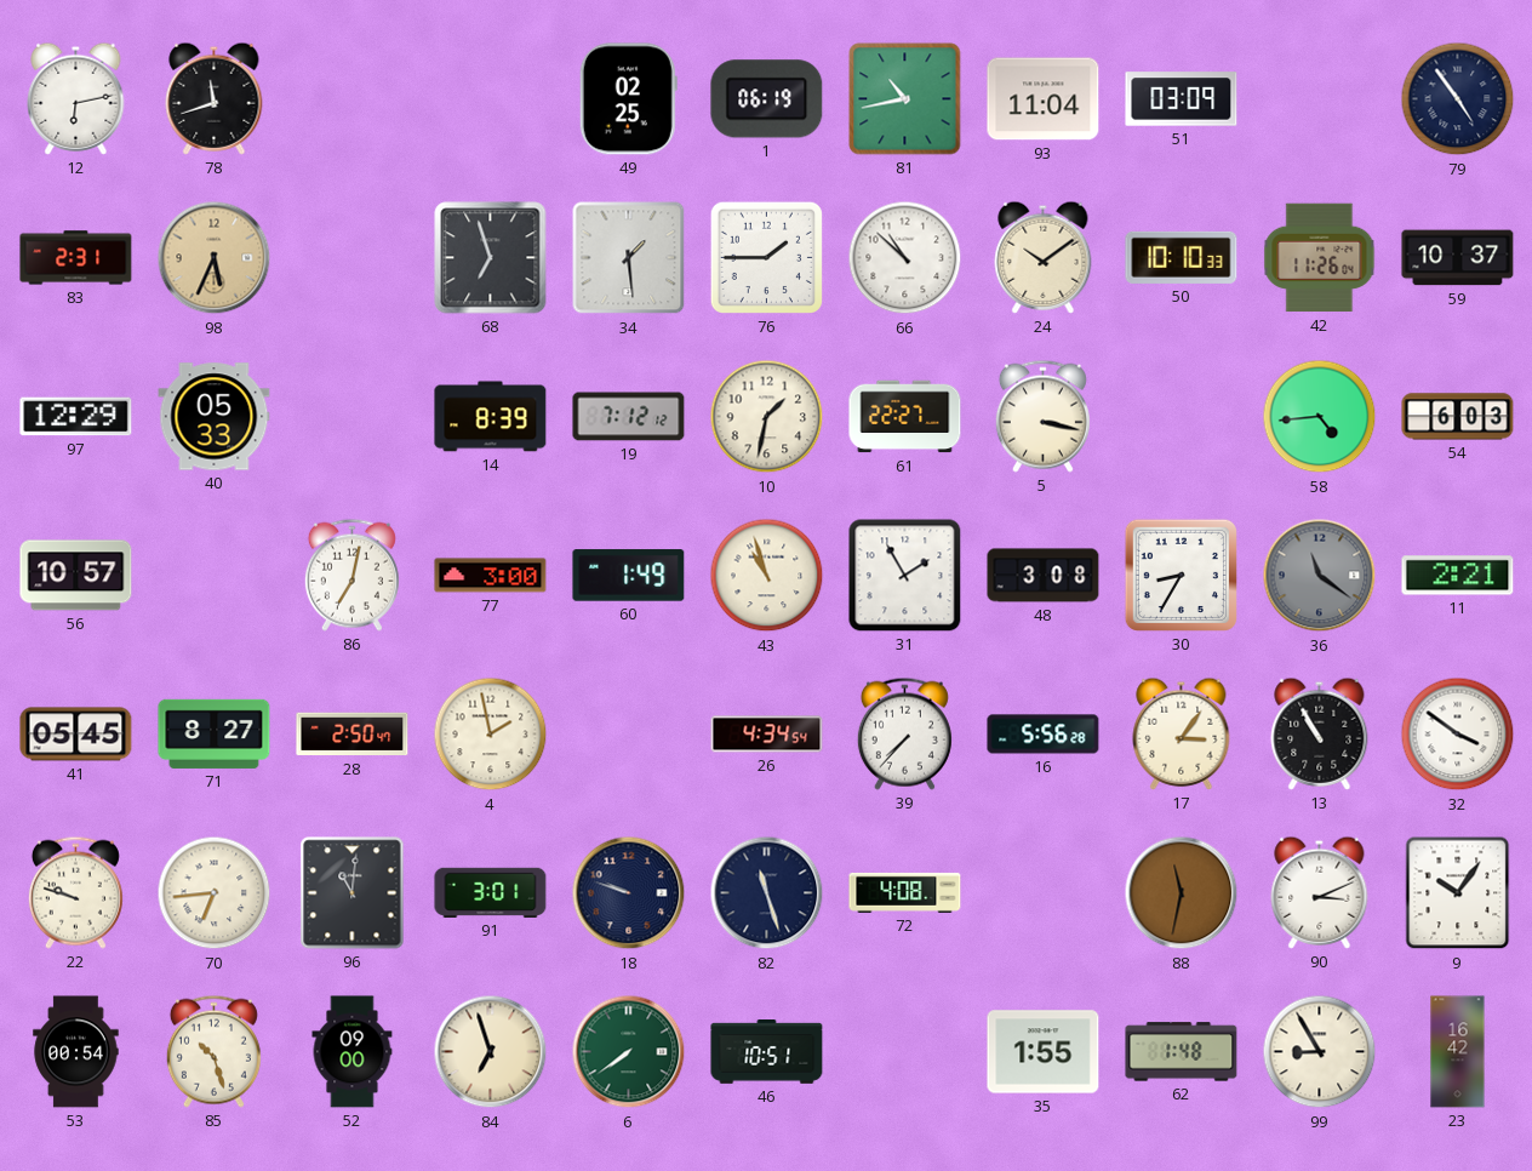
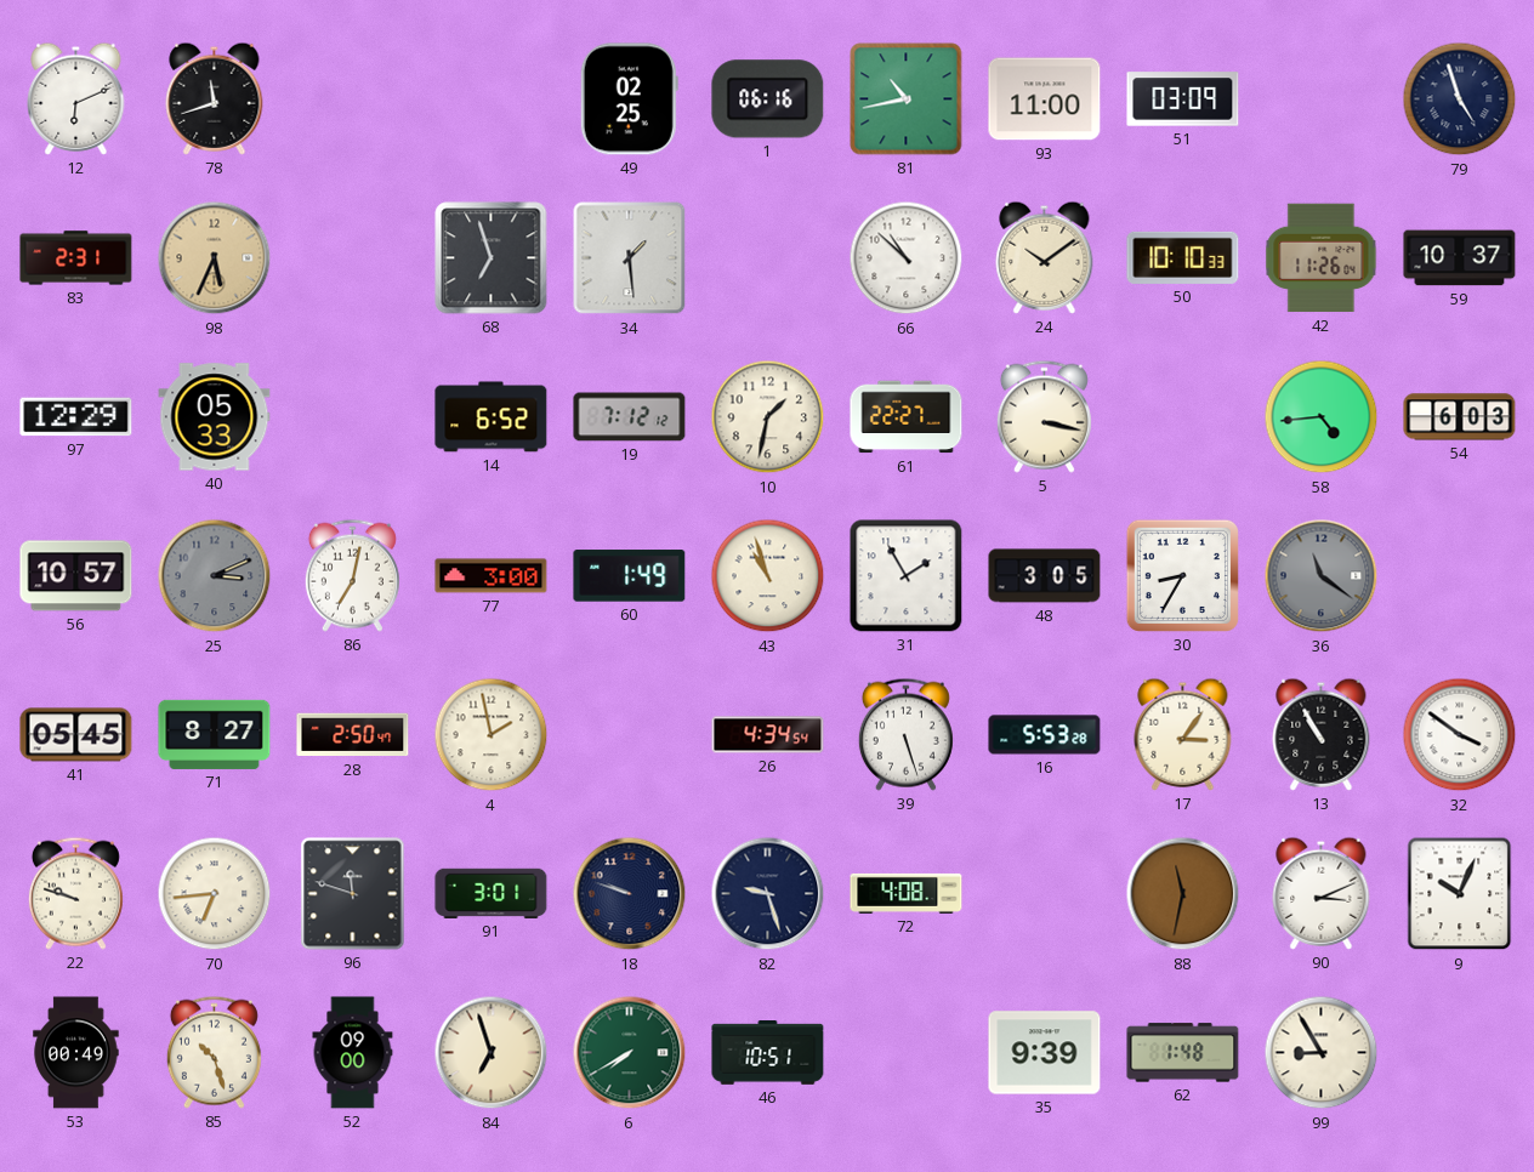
12: 6:13 -> 6:11 (76, 98)
1: 06:19 -> 06:16 (768, 99)
93: 11:04 -> 11:00 (1045, 99)
79: 4:54 -> 4:57 (1460, 99)
76: 1:45 -> none (766, 257)
14: 8:39 -> 6:52 (492, 417)
25: none -> 3:11 (215, 576)
48: 3:08 -> 3:05 (1045, 576)
11: 2:21 -> none (1458, 576)
39: 7:37 -> 5:27 (905, 734)
16: 5:56 -> 5:53 (1045, 735)
96: 11:01 -> 11:48 (353, 894)
82: 11:27 -> 9:27 (768, 894)
9: 10:06 -> 10:04 (1460, 894)
53: 00:54 -> 00:49 (76, 1053)
6: 7:39 -> 7:40 (630, 1053)
35: 1:55 -> 9:39 (1045, 1053)
23: 16:42 -> none (1458, 1052)
